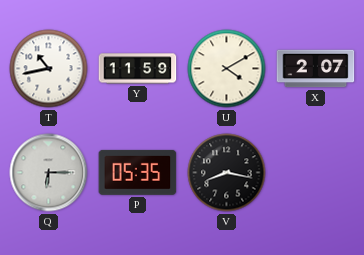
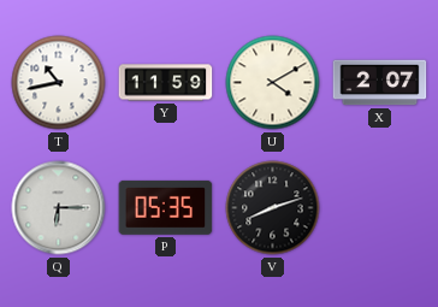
V: 8:17 -> 8:12 (273, 208)
